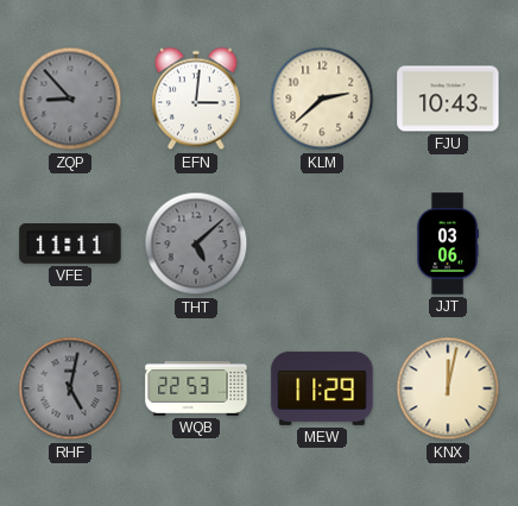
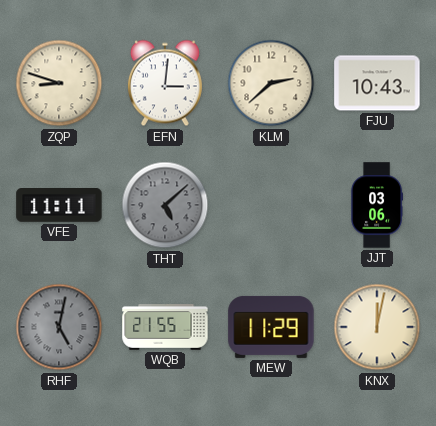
ZQP: 8:53 -> 8:48 (59, 83)
ZQP dial: grey -> cream (59, 83)
WQB: 22:53 -> 21:55 (165, 328)
